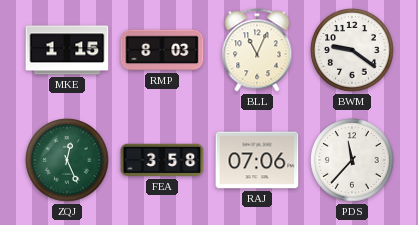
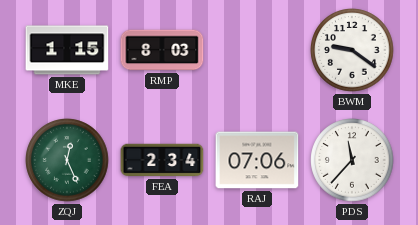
BLL: 11:04 -> none (257, 50)
FEA: 3:58 -> 2:34 (162, 160)
